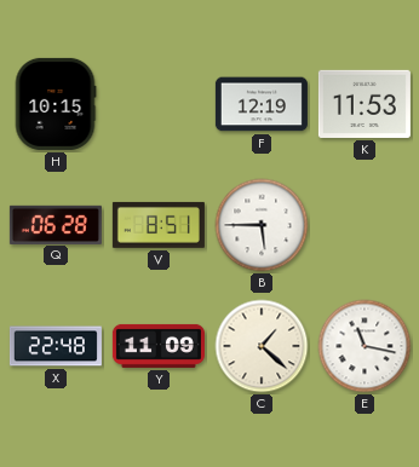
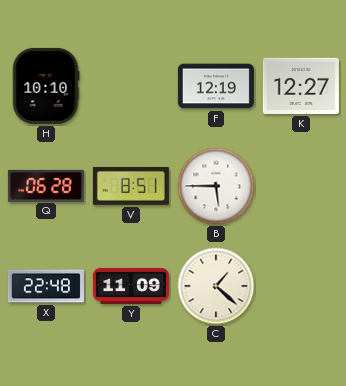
H: 10:15 -> 10:10 (46, 86)
K: 11:53 -> 12:27 (301, 86)
E: 11:17 -> none (365, 346)
